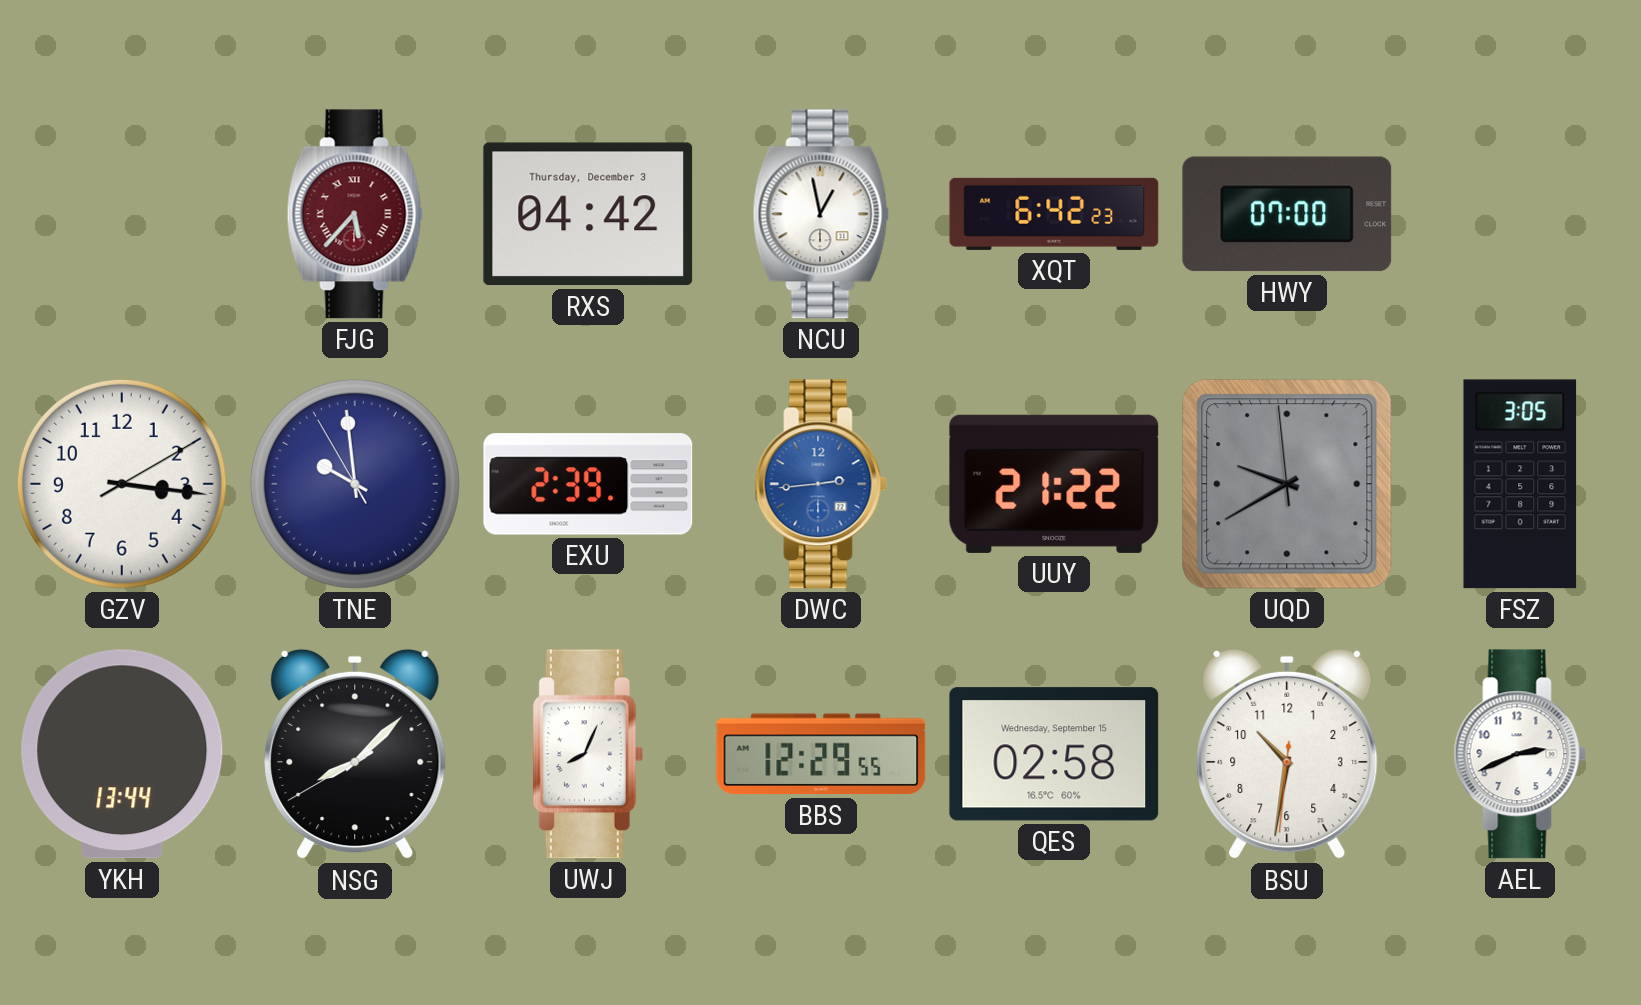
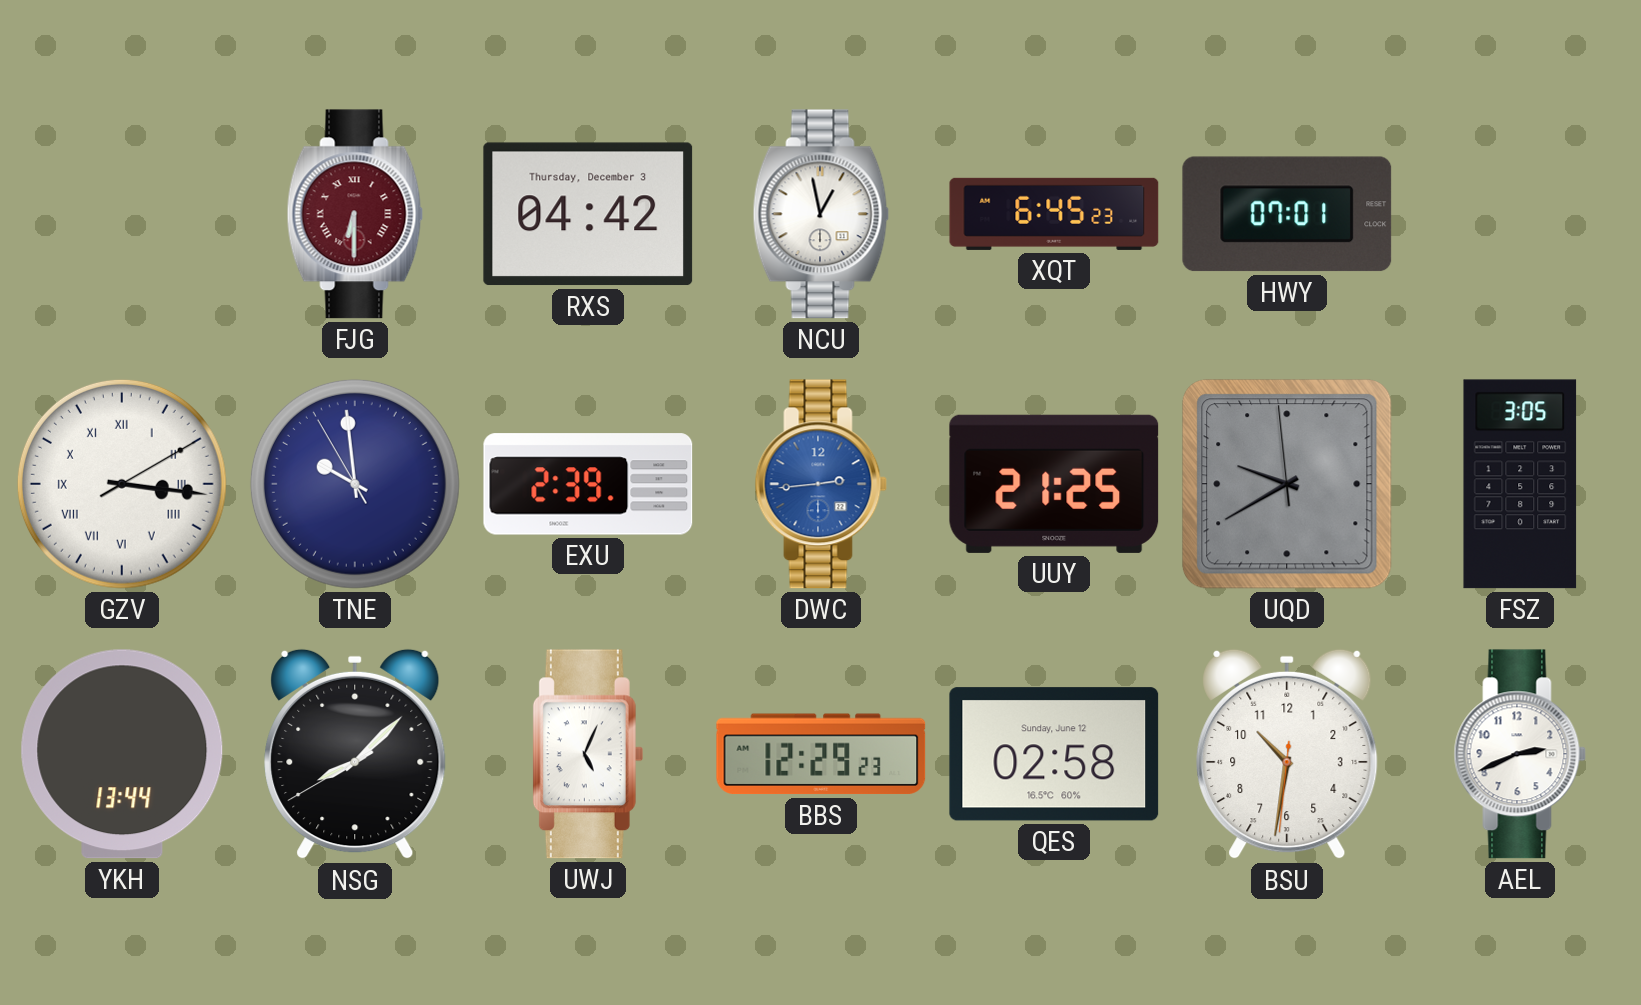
FJG: 5:37 -> 6:30 (355, 214)
XQT: 6:42 -> 6:45 (1054, 214)
HWY: 07:00 -> 07:01 (1287, 214)
GZV numerals: Arabic -> Roman (122, 484)
UUY: 21:22 -> 21:25 (1054, 484)
UWJ: 8:04 -> 5:04 (588, 754)
BBS: 12:29:55 -> 12:29:23 (821, 754)
QES date: Wednesday, September 15 -> Sunday, June 12 (1054, 754)
